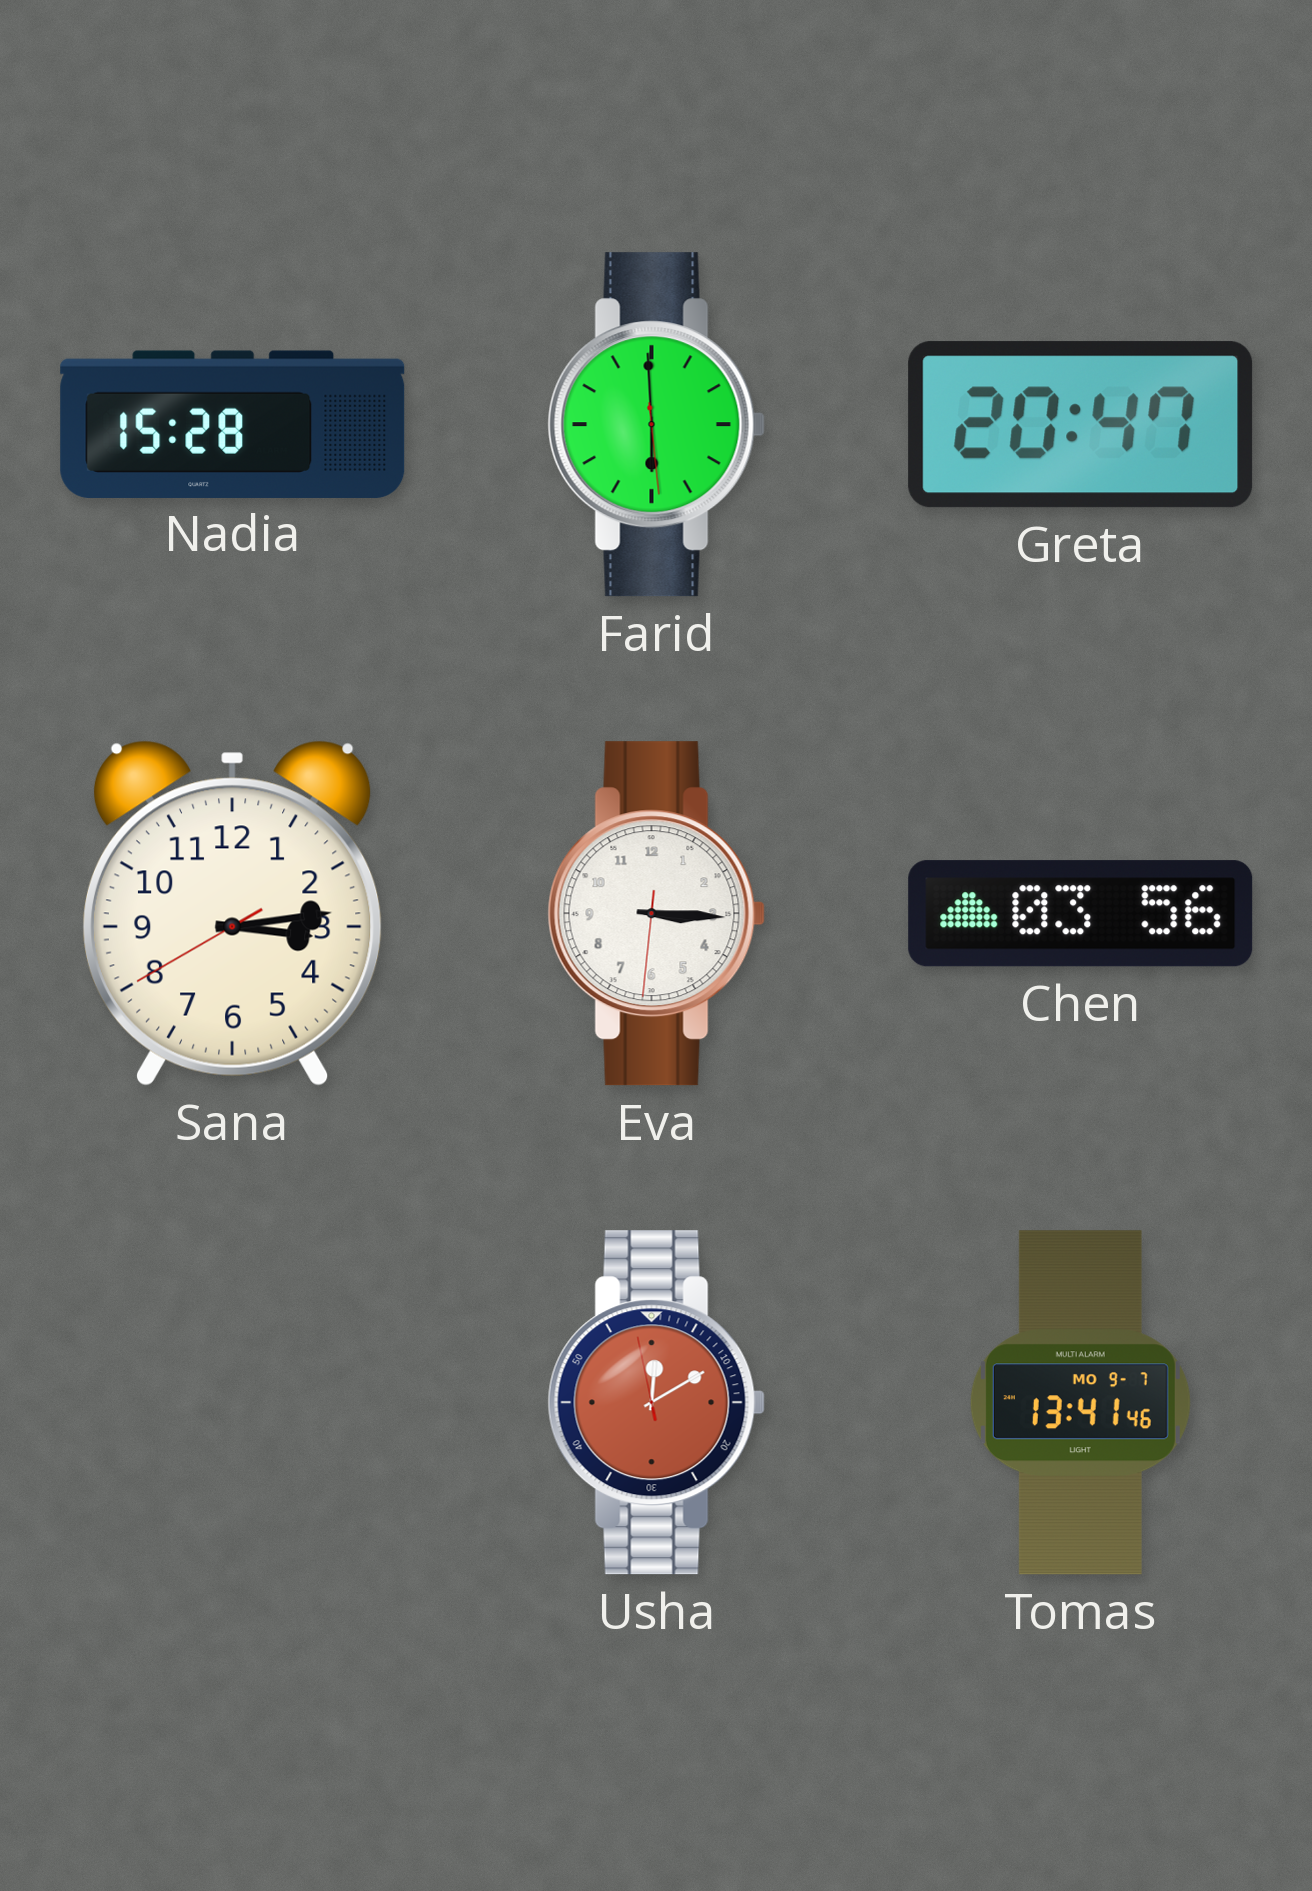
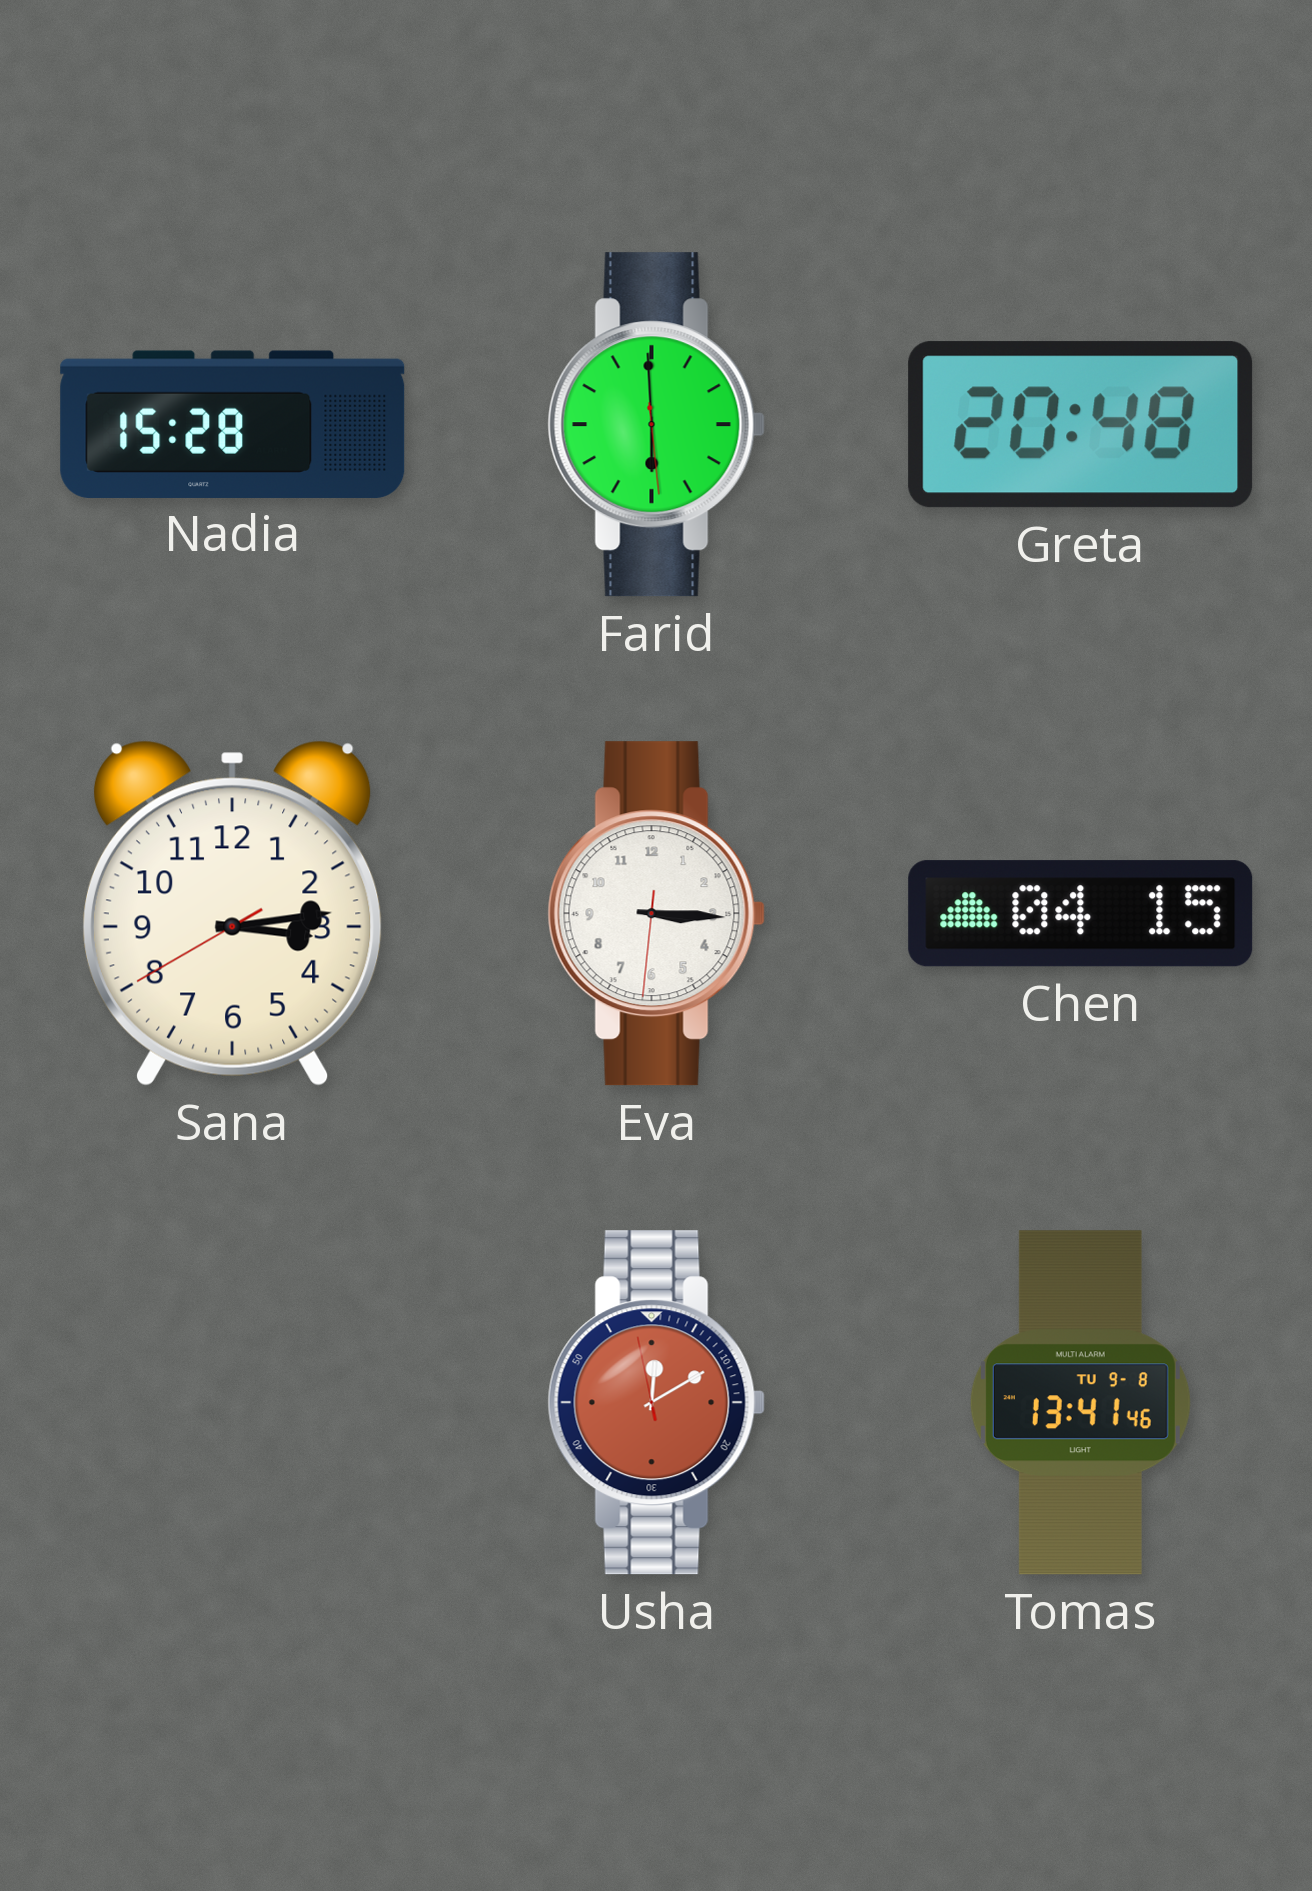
Greta: 20:47 -> 20:48 (1081, 425)
Chen: 03:56 -> 04:15 (1081, 914)
Tomas date: MO 9-7 -> TU 9-8 (1080, 1403)
